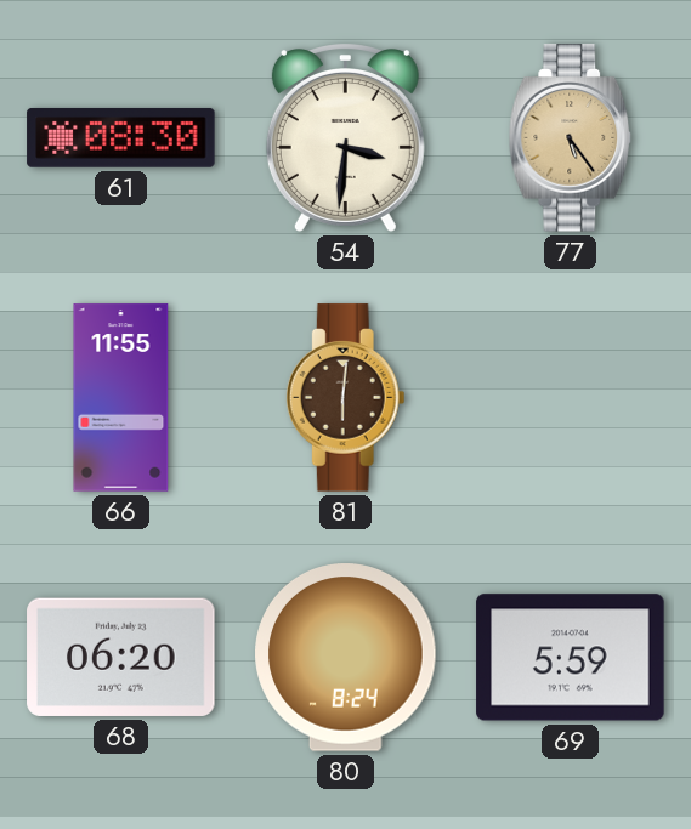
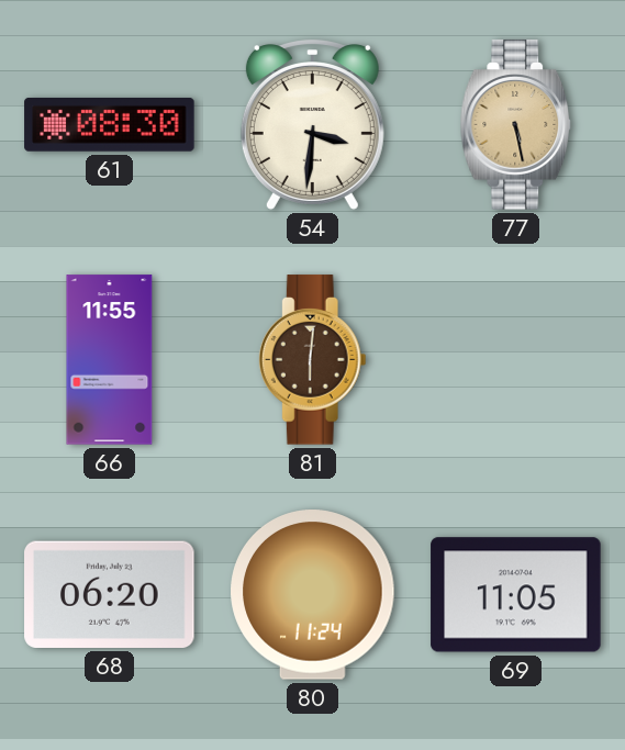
77: 5:24 -> 5:28 (516, 125)
80: 8:24 -> 11:24 (313, 595)
69: 5:59 -> 11:05 (516, 595)
